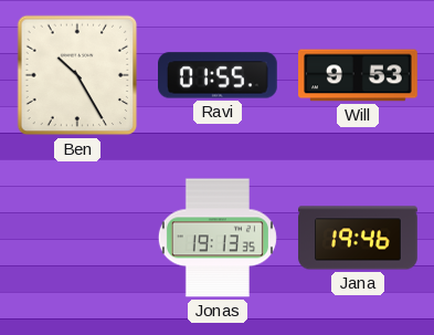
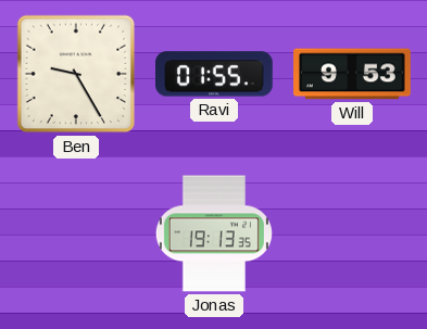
Ben: 10:25 -> 9:25 (76, 74)
Jana: 19:46 -> none (358, 238)
